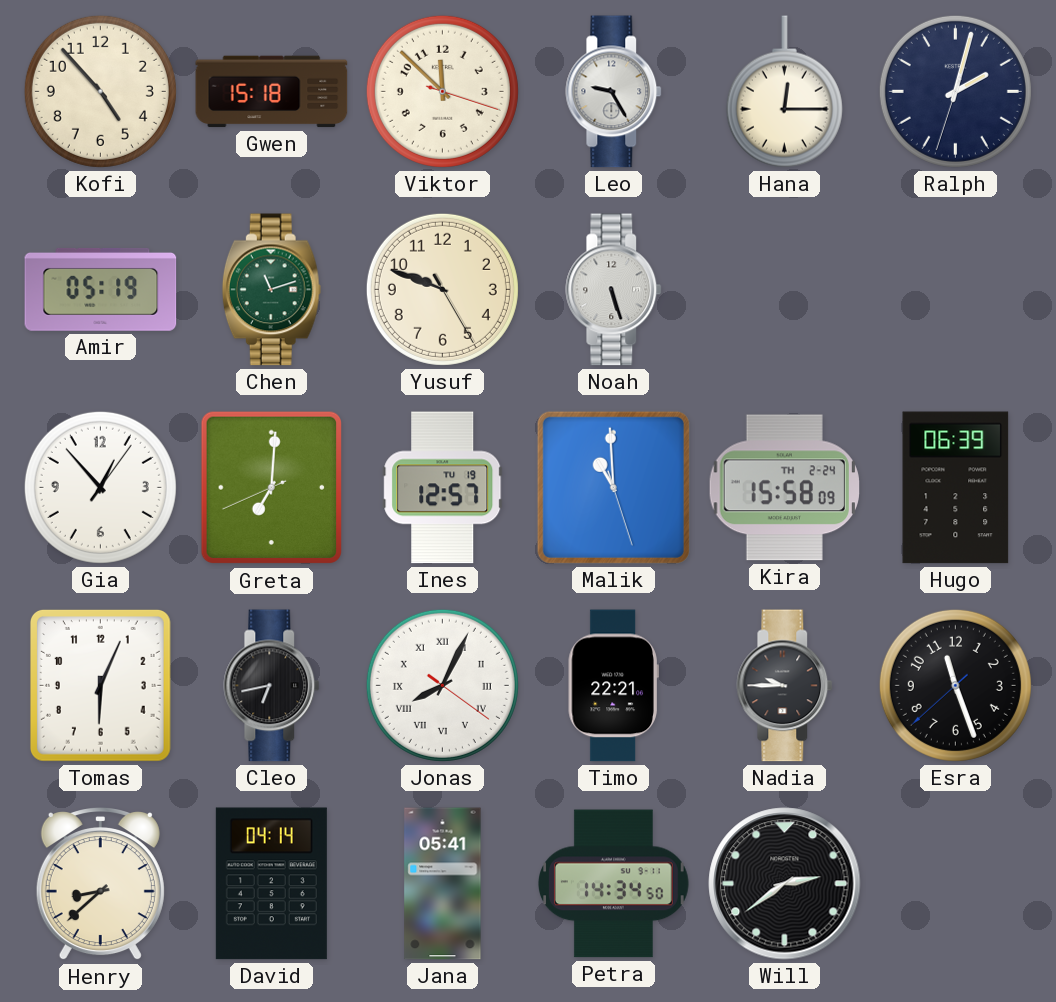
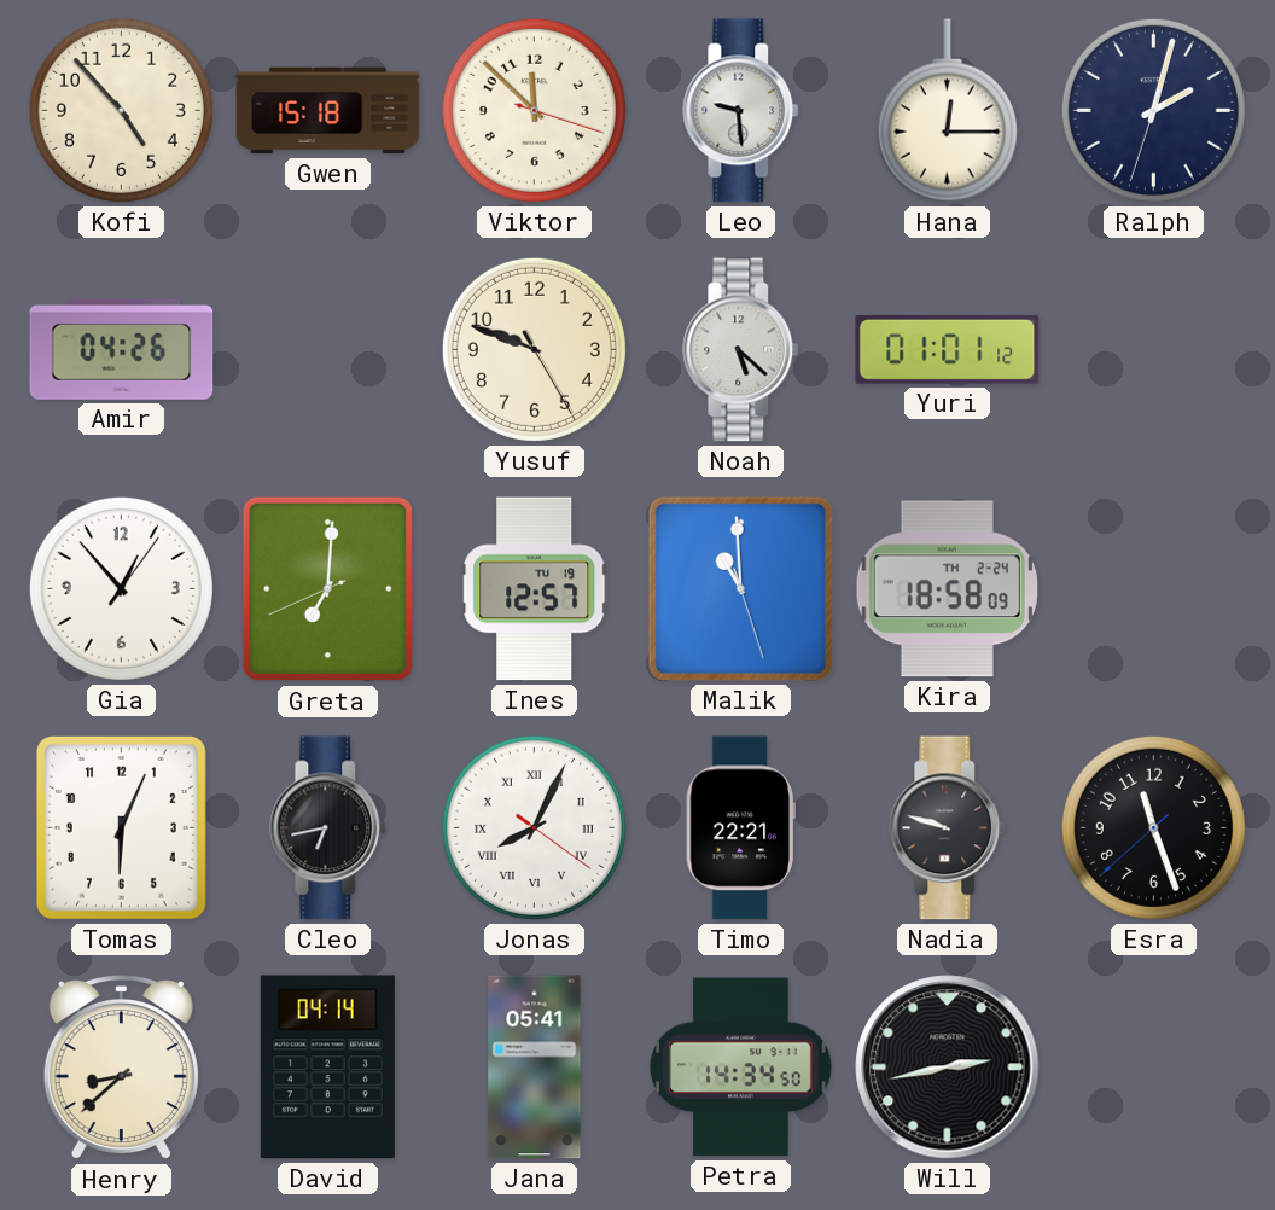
Leo: 9:25 -> 9:29 (741, 111)
Amir: 05:19 -> 04:26 (122, 349)
Chen: 11:12 -> none (271, 290)
Noah: 5:27 -> 5:22 (741, 350)
Yuri: none -> 01:01 (948, 349)
Kira: 15:58 -> 18:58 (947, 589)
Hugo: 06:39 -> none (956, 488)
Nadia: 9:45 -> 9:48 (948, 828)
Will: 2:39 -> 2:43 (948, 1068)
